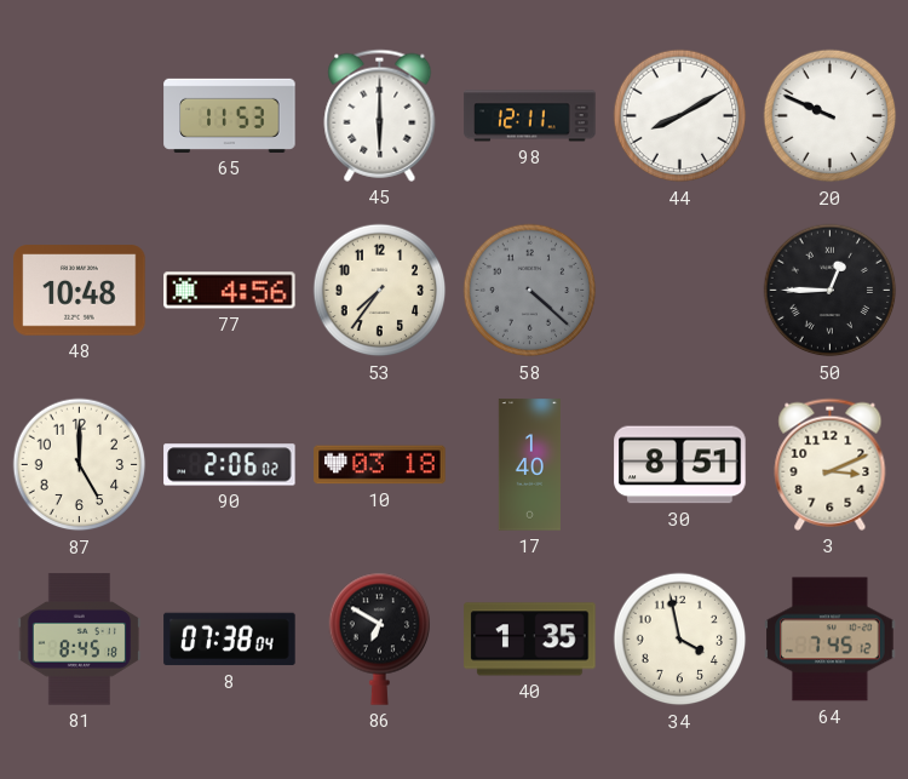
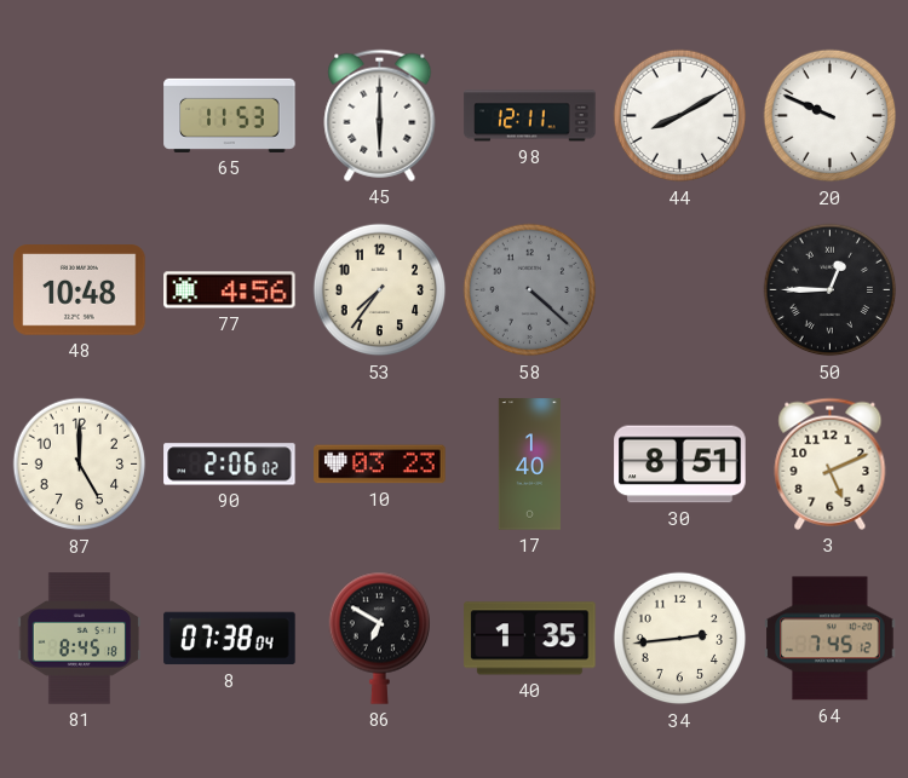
10: 03:18 -> 03:23 (380, 465)
3: 3:11 -> 5:11 (831, 463)
34: 3:58 -> 2:44 (680, 639)
